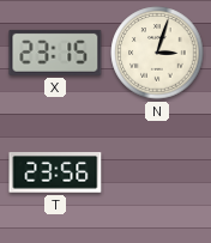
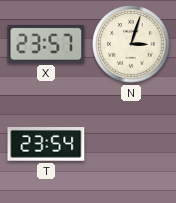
X: 23:15 -> 23:57 (46, 44)
T: 23:56 -> 23:54 (46, 145)
